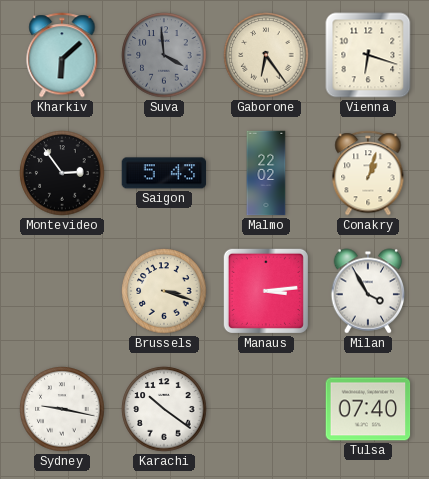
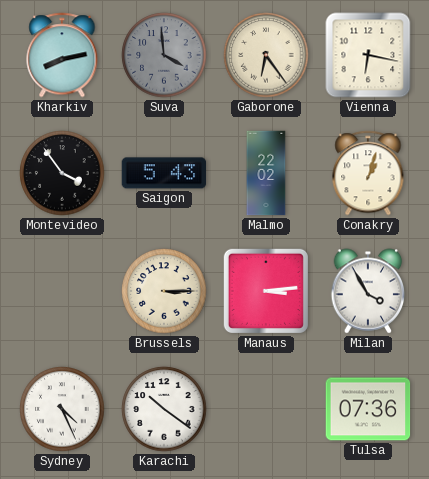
Kharkiv: 6:08 -> 8:13 (62, 55)
Vienna: 6:18 -> 6:17 (368, 55)
Montevideo: 2:54 -> 3:54 (62, 173)
Brussels: 3:18 -> 3:15 (164, 291)
Sydney: 9:17 -> 4:26 (62, 409)
Tulsa: 07:40 -> 07:36 (368, 409)
